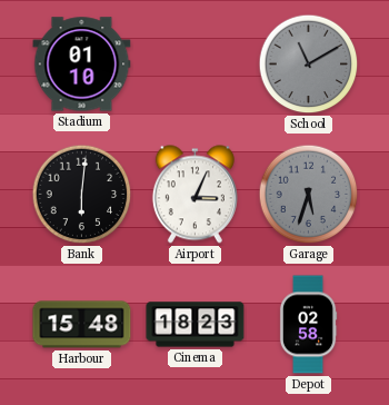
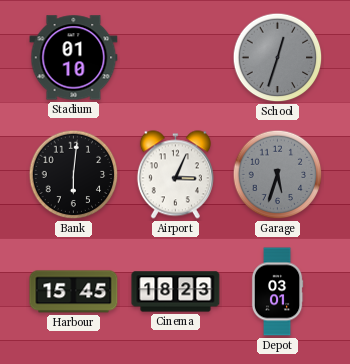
School: 11:10 -> 12:33 (278, 58)
Harbour: 15:48 -> 15:45 (74, 292)
Depot: 02:58 -> 03:01 (277, 292)
